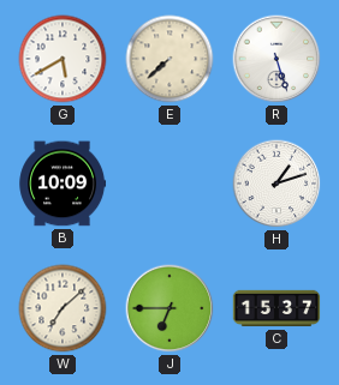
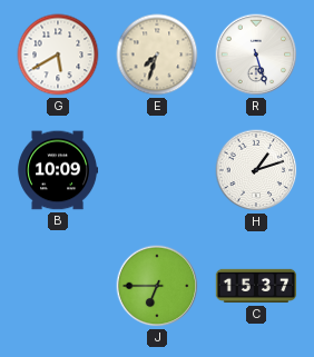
E: 7:38 -> 7:33 (157, 54)
W: 7:08 -> none (63, 308)
